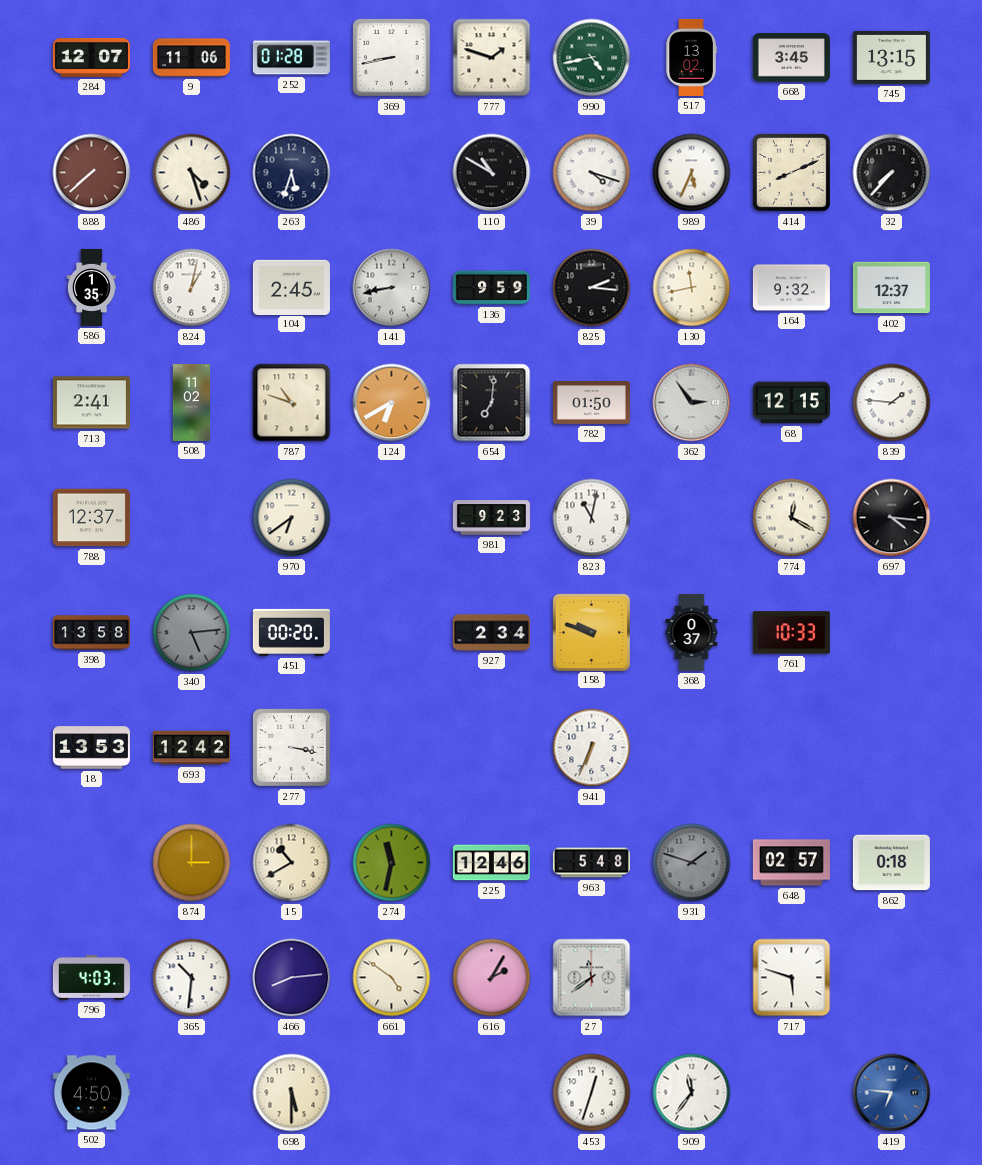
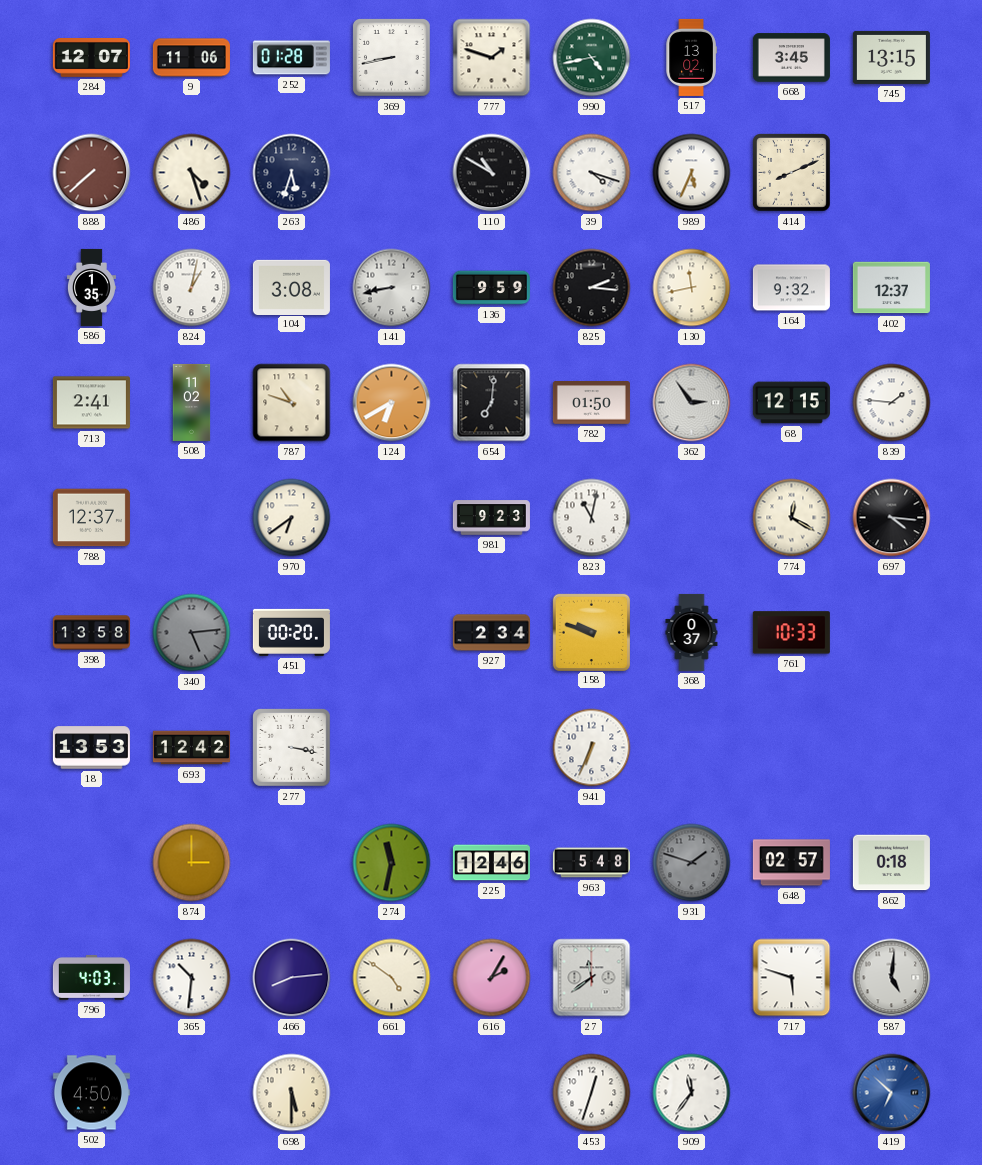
32: 7:37 -> none (892, 173)
104: 2:45 -> 3:08 (291, 287)
15: 10:40 -> none (292, 863)
587: none -> 5:01 (892, 978)
419: 6:46 -> 6:52 (892, 1093)
